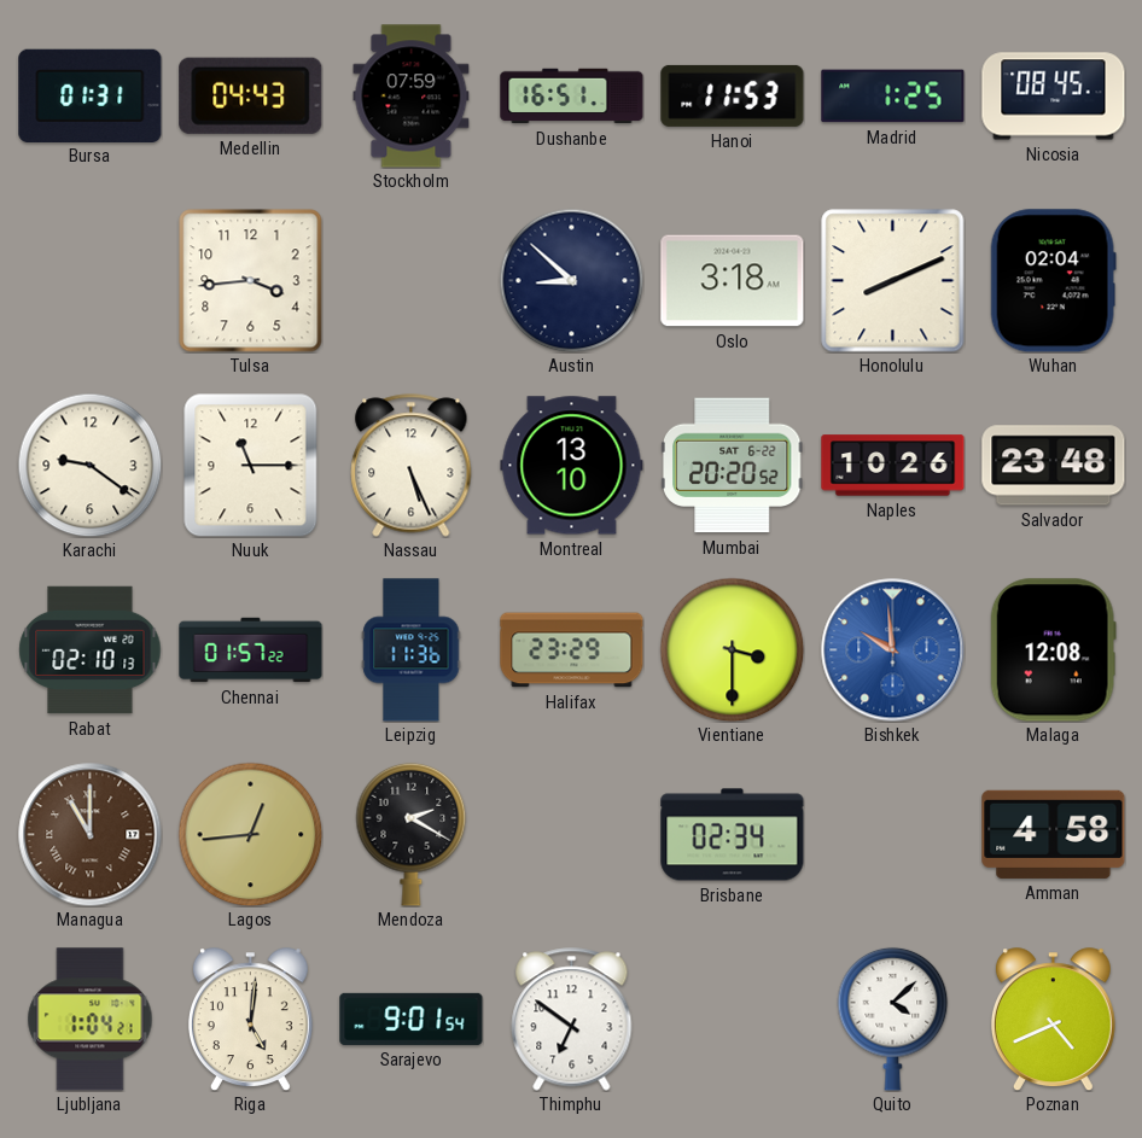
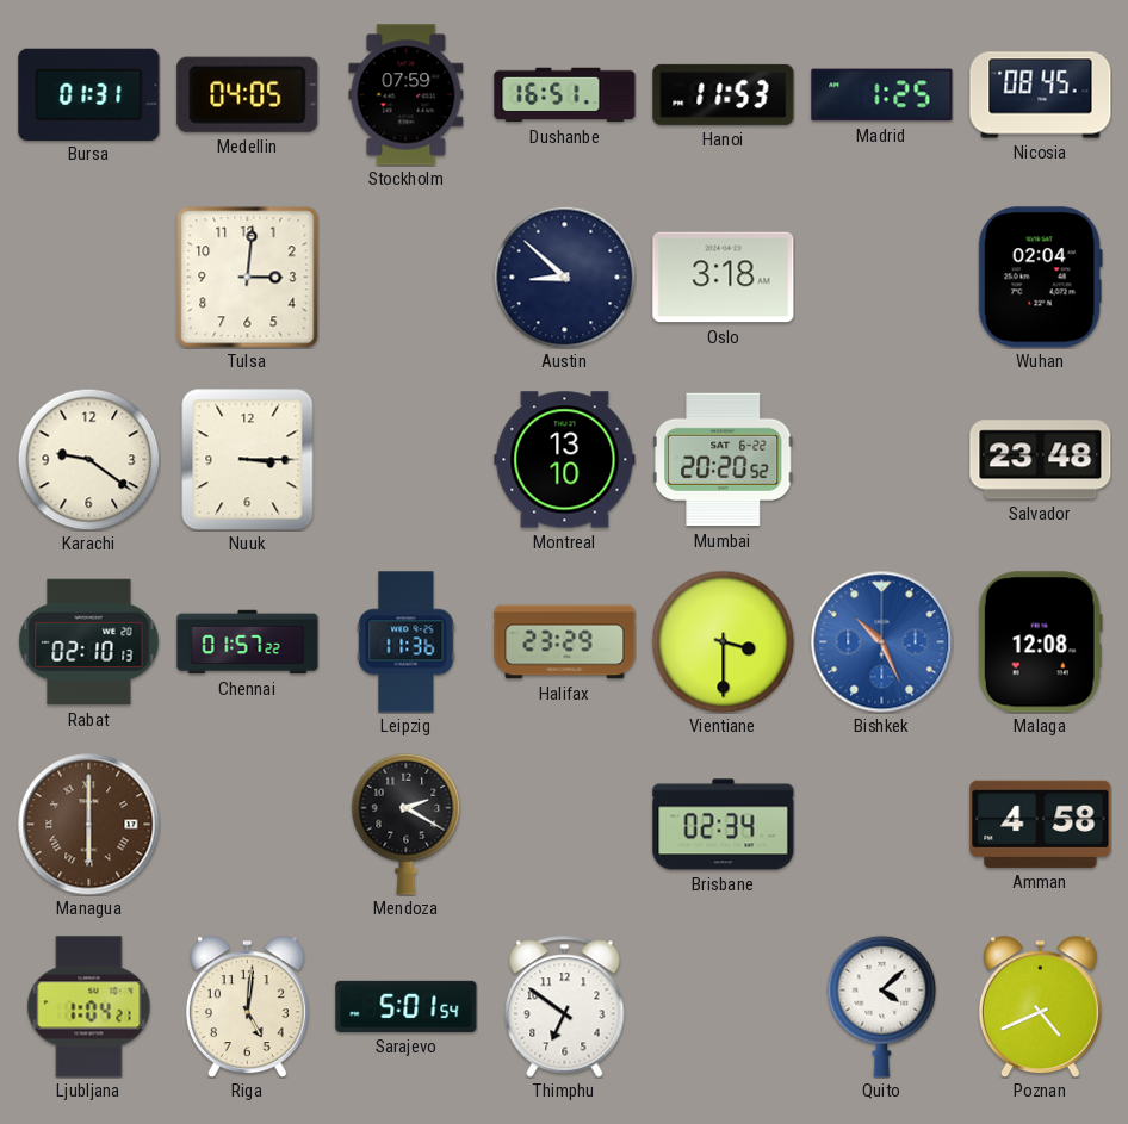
Medellin: 04:43 -> 04:05 (248, 94)
Tulsa: 3:44 -> 3:01 (248, 278)
Honolulu: 8:11 -> none (893, 281)
Nuuk: 11:15 -> 3:15 (248, 459)
Nassau: 5:26 -> none (412, 466)
Naples: 10:26 -> none (893, 466)
Bishkek: 9:59 -> 10:26 (882, 642)
Managua: 11:00 -> 6:00 (89, 825)
Lagos: 12:44 -> none (250, 834)
Sarajevo: 9:01 -> 5:01 (407, 1006)
